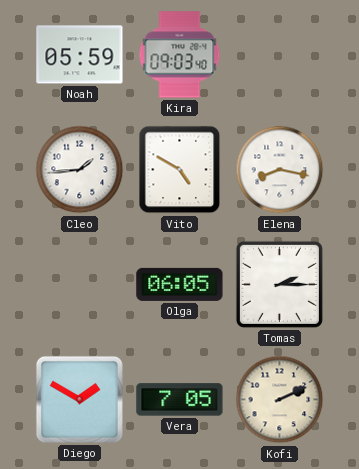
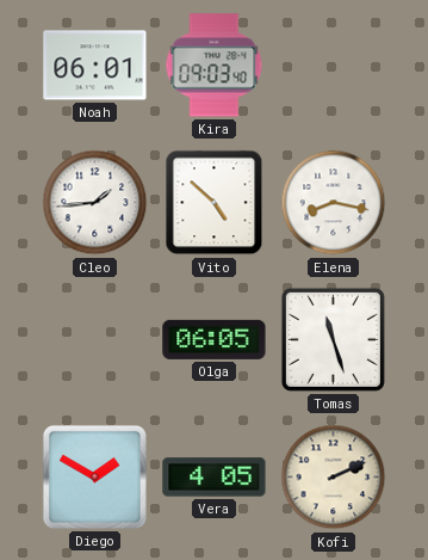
Noah: 05:59 -> 06:01 (95, 66)
Vito: 4:50 -> 4:52 (215, 203)
Tomas: 2:15 -> 11:27 (333, 339)
Vera: 7:05 -> 4:05 (215, 478)
